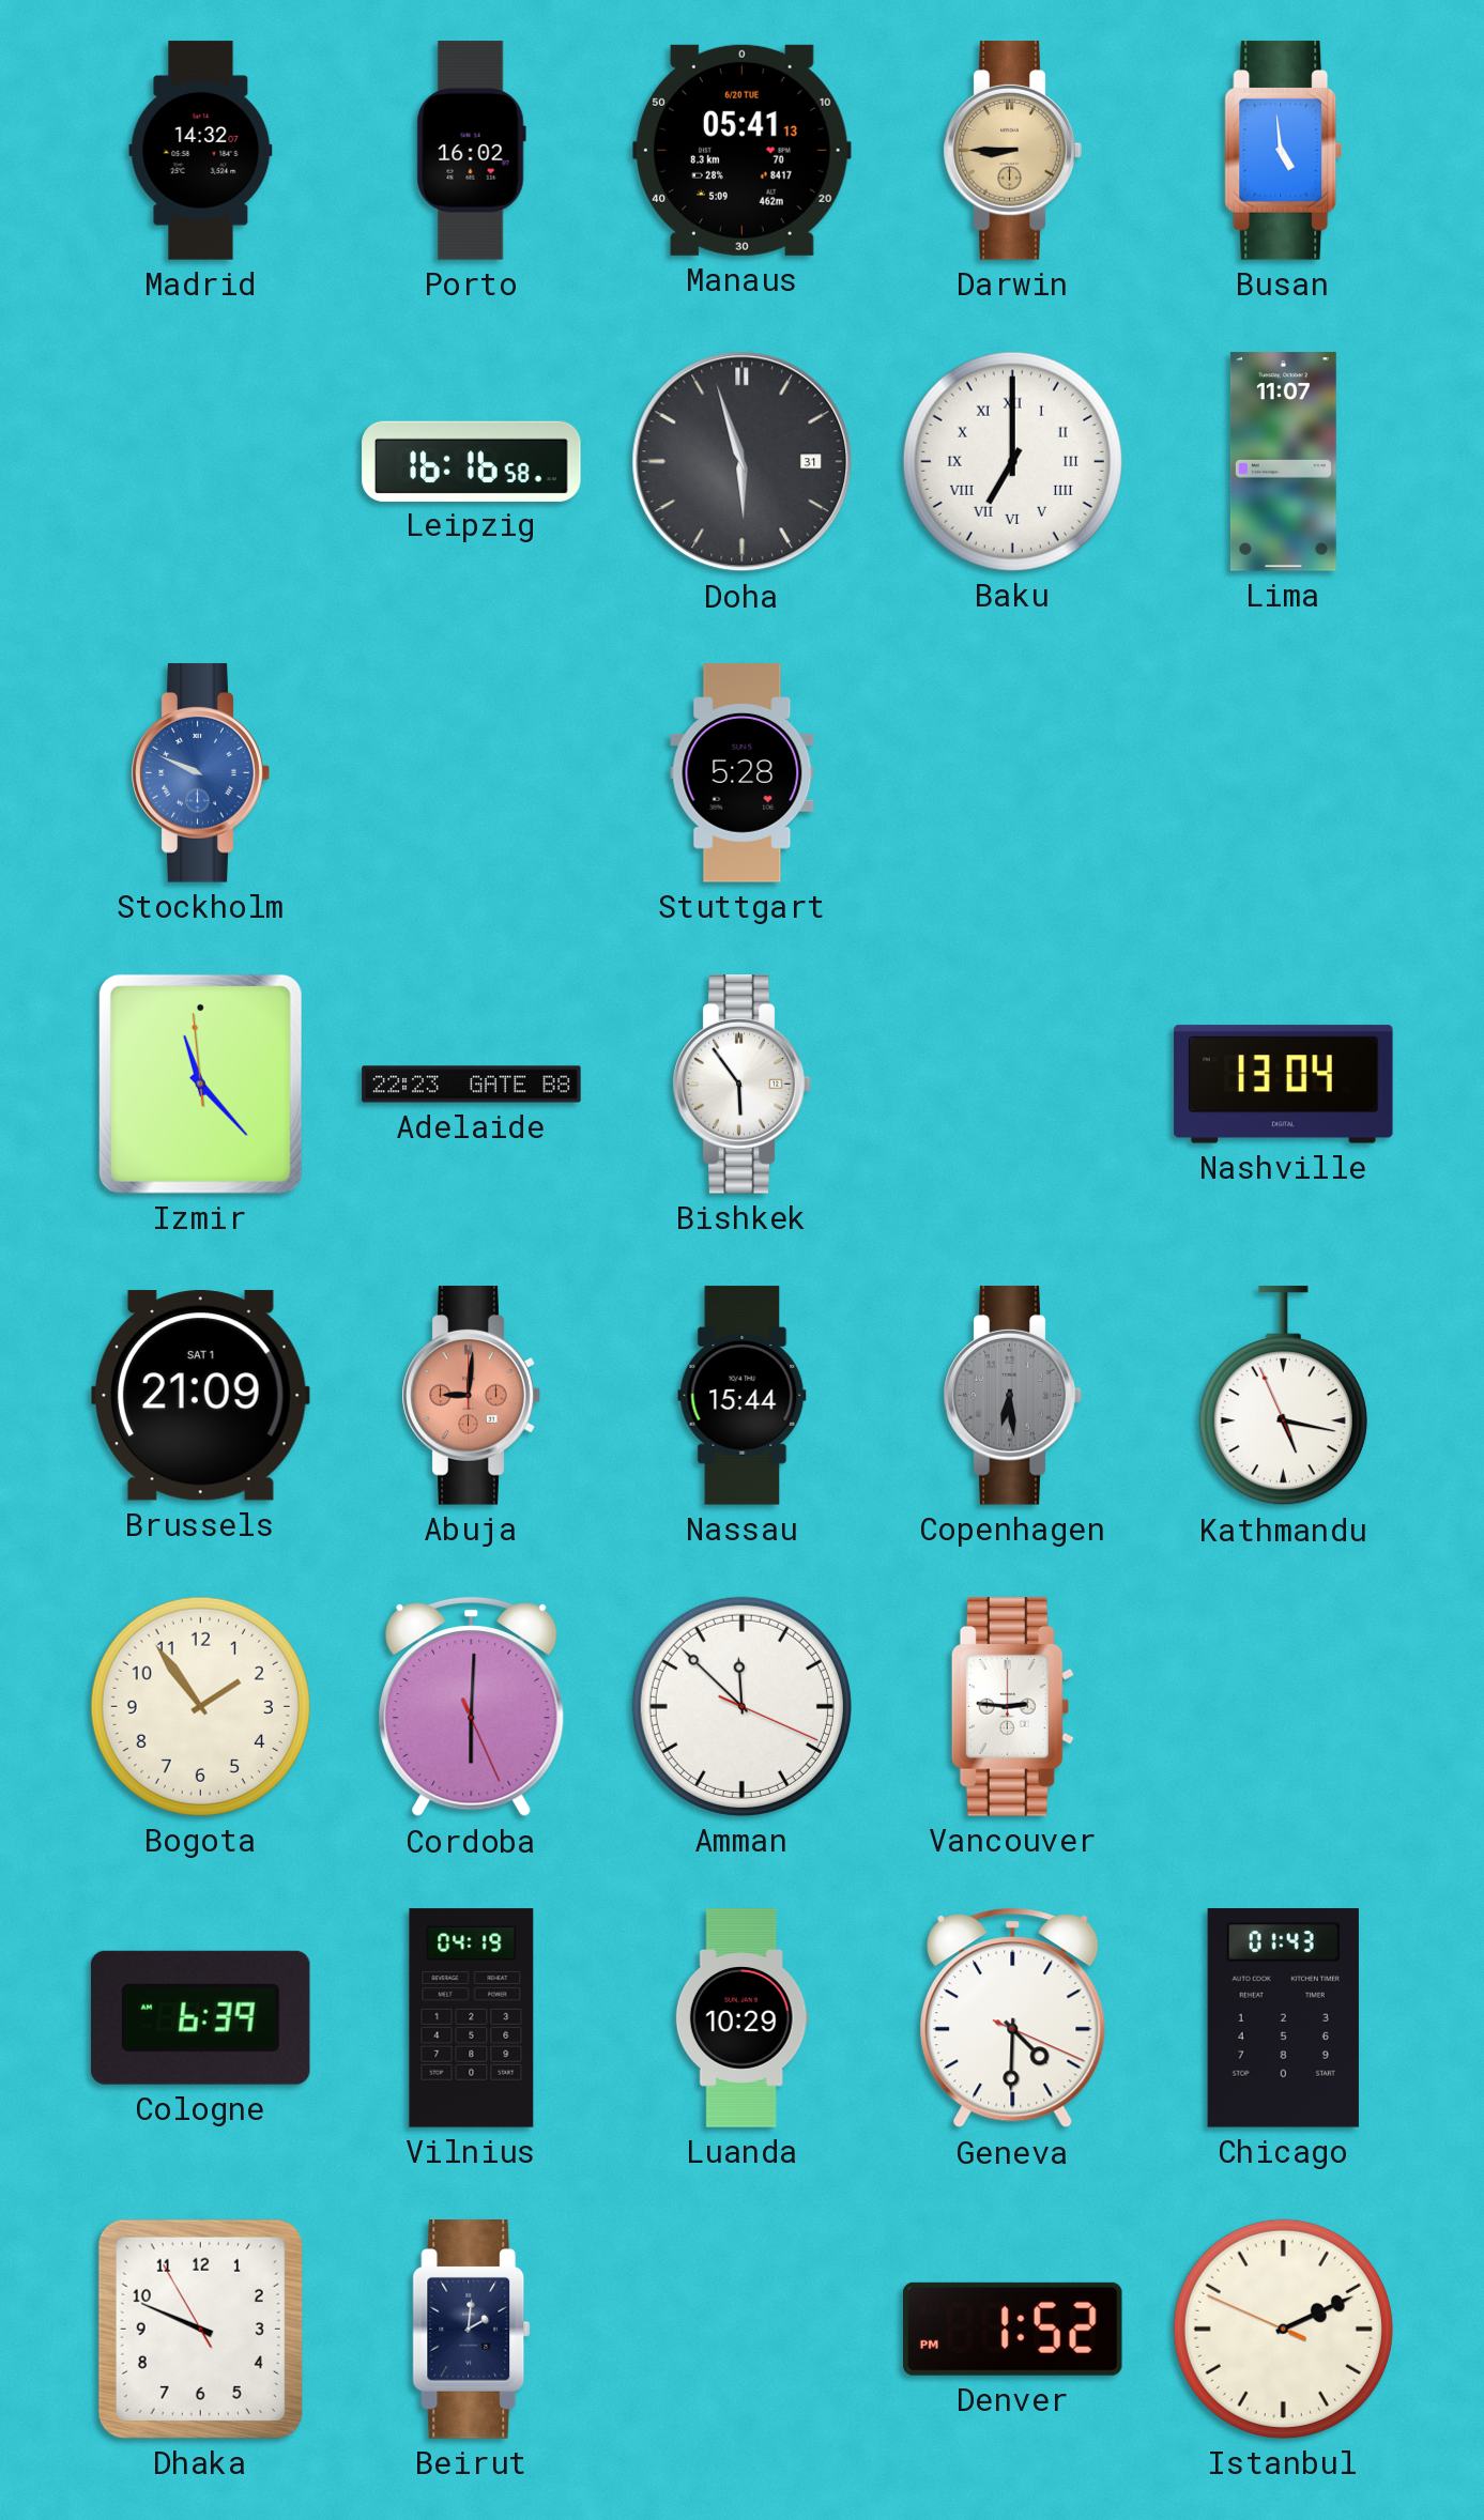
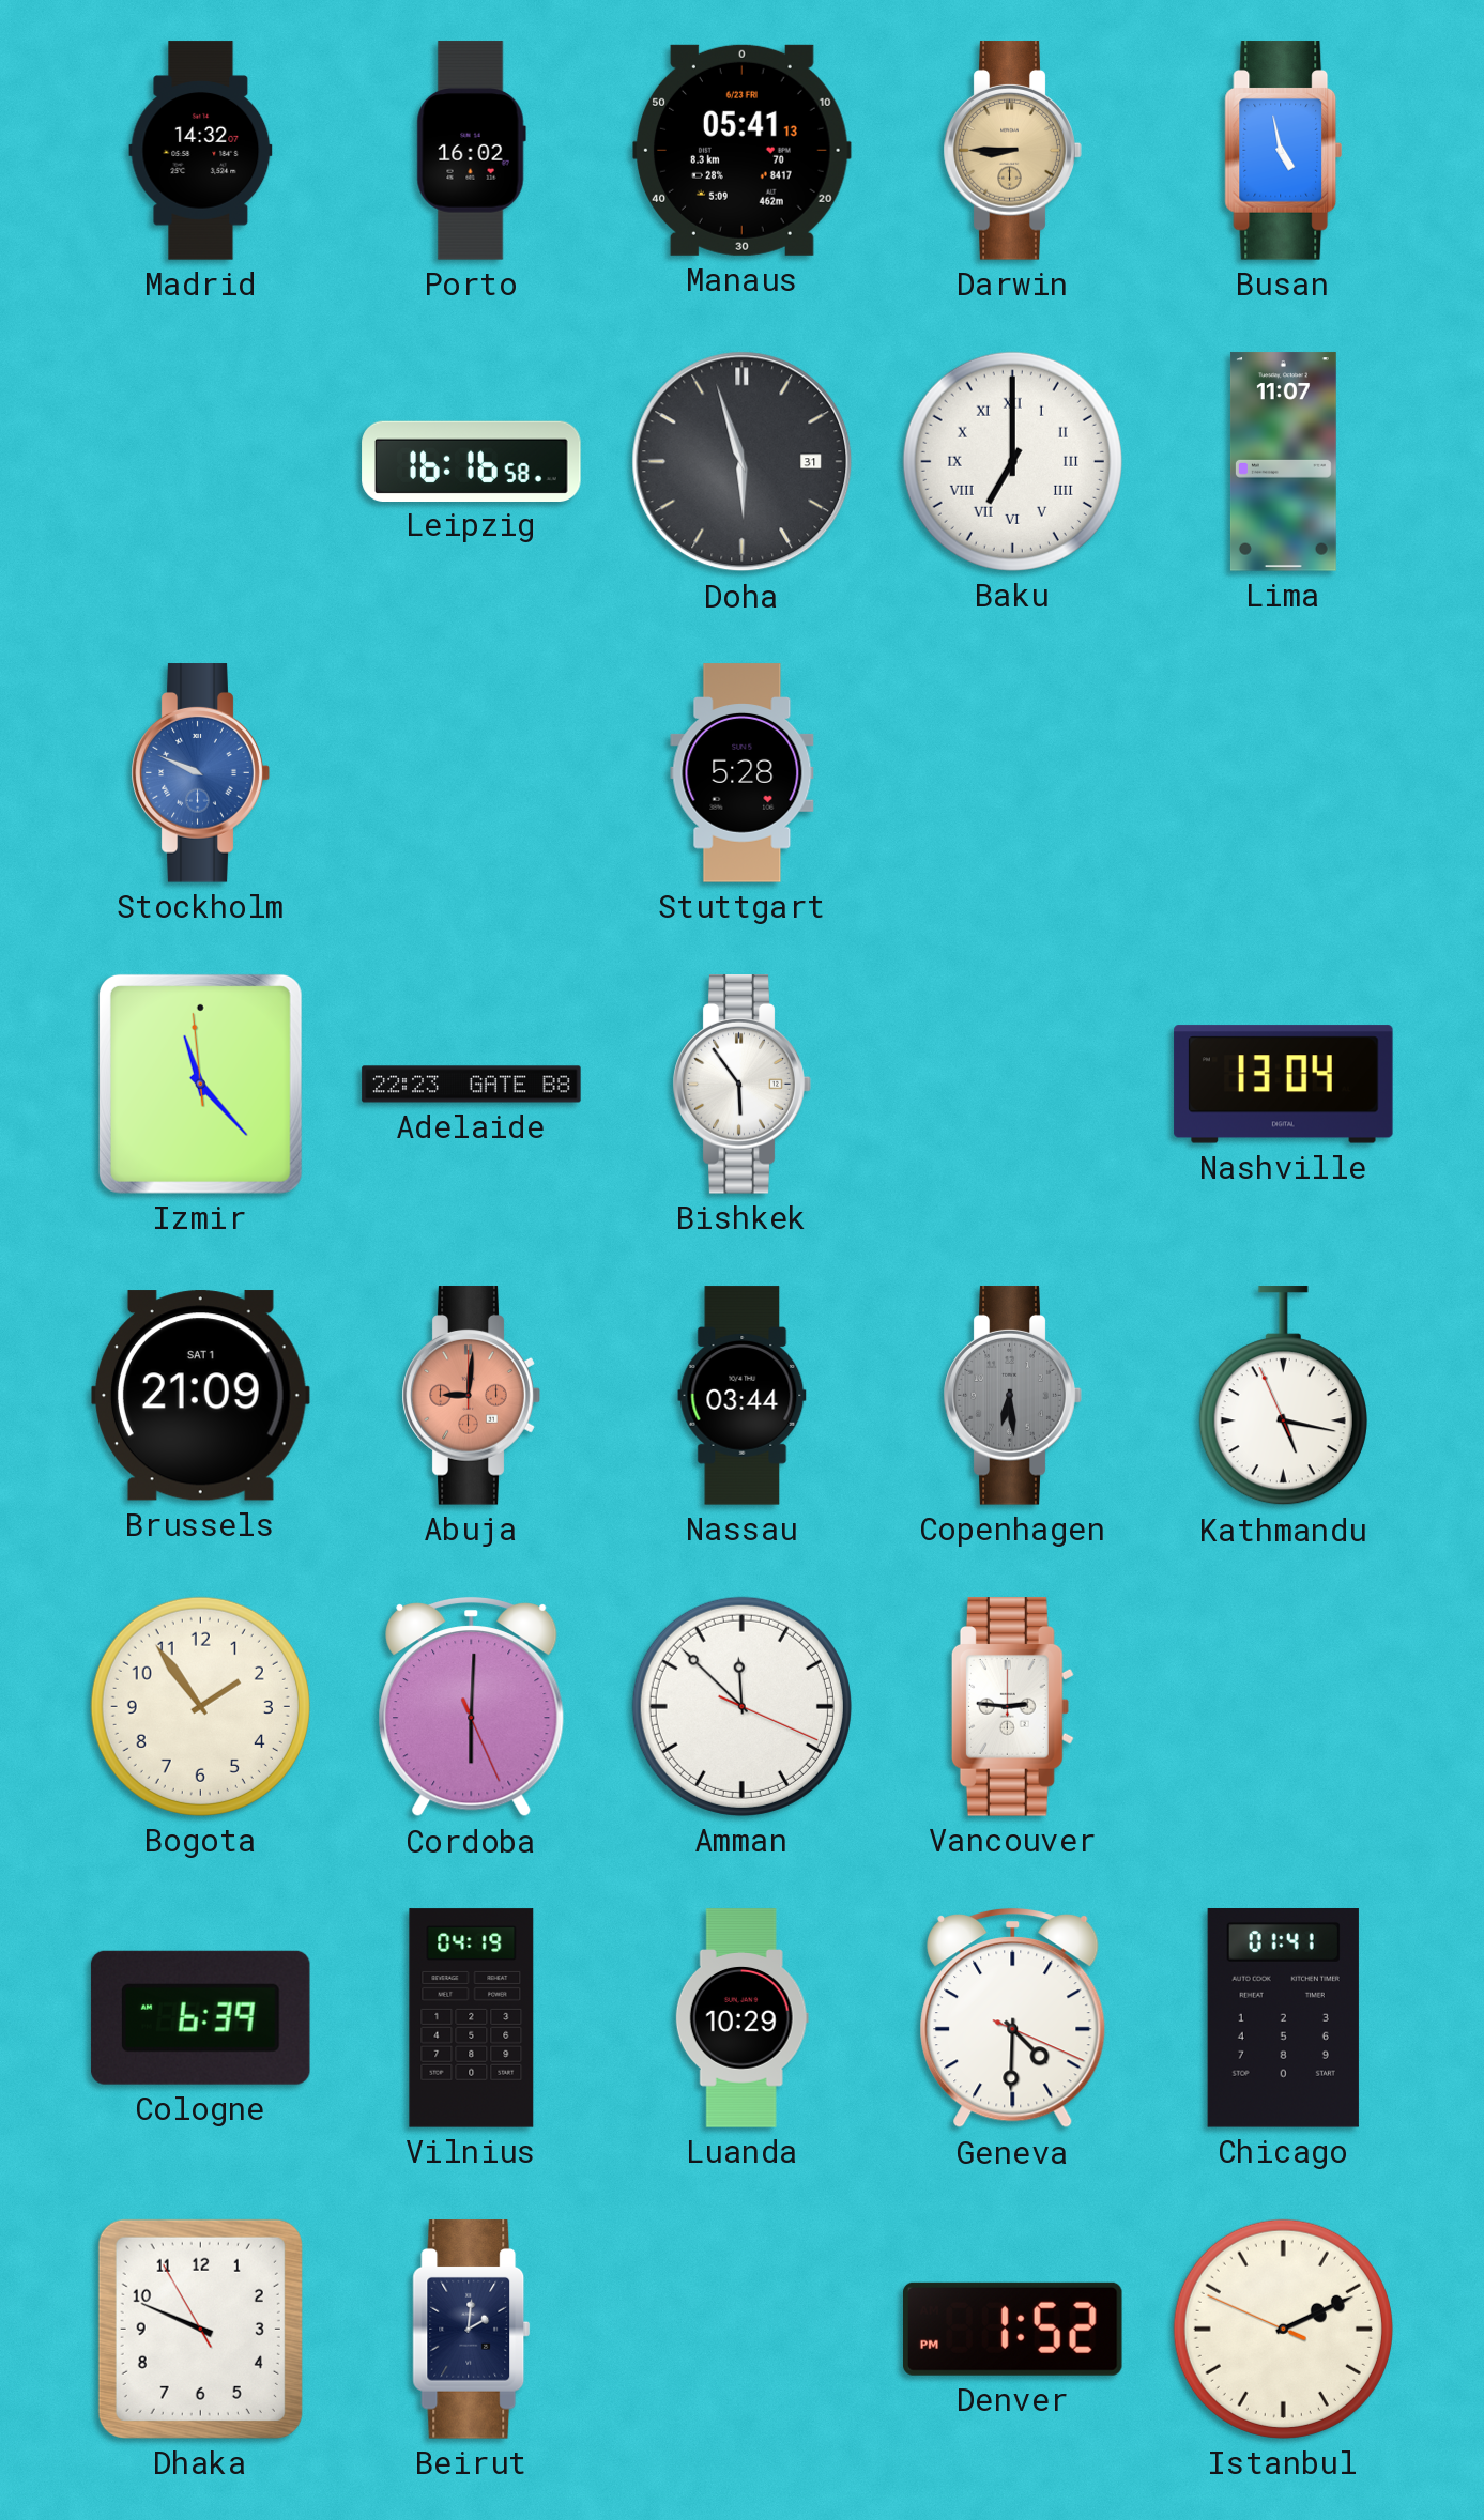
Manaus date: 6/20 TUE -> 6/23 FRI (743, 150)
Busan: 4:59 -> 4:58 (1284, 151)
Nassau: 15:44 -> 03:44 (743, 1396)
Chicago: 01:43 -> 01:41 (1283, 2018)
